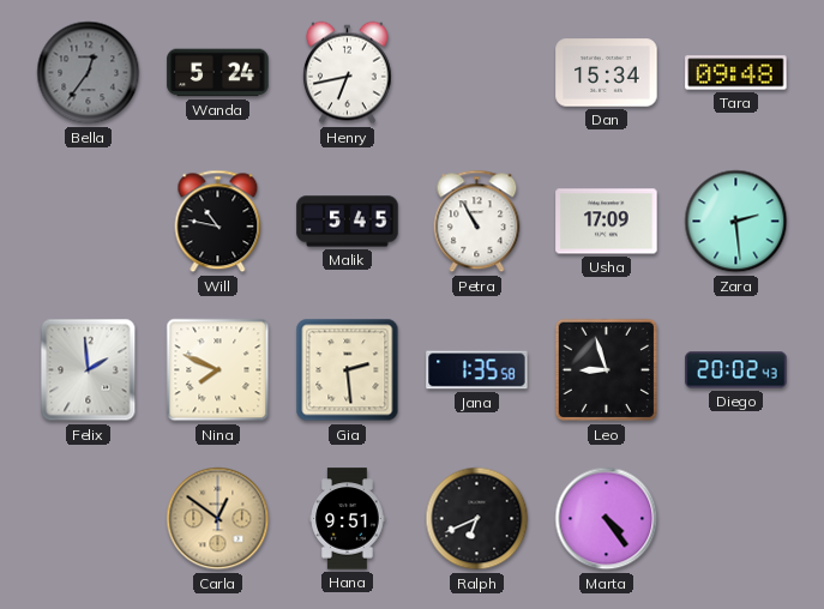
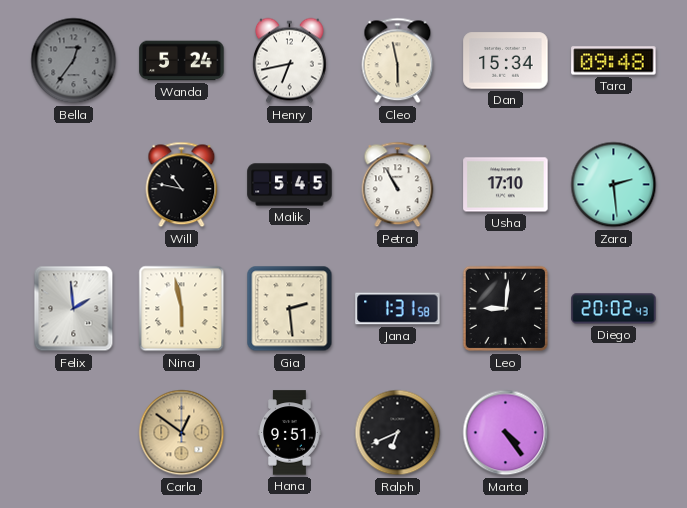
Cleo: none -> 5:58 (398, 61)
Usha: 17:09 -> 17:10 (506, 185)
Nina: 7:49 -> 5:58 (182, 309)
Jana: 1:35 -> 1:31 (398, 309)
Leo: 8:57 -> 9:01 (506, 309)
